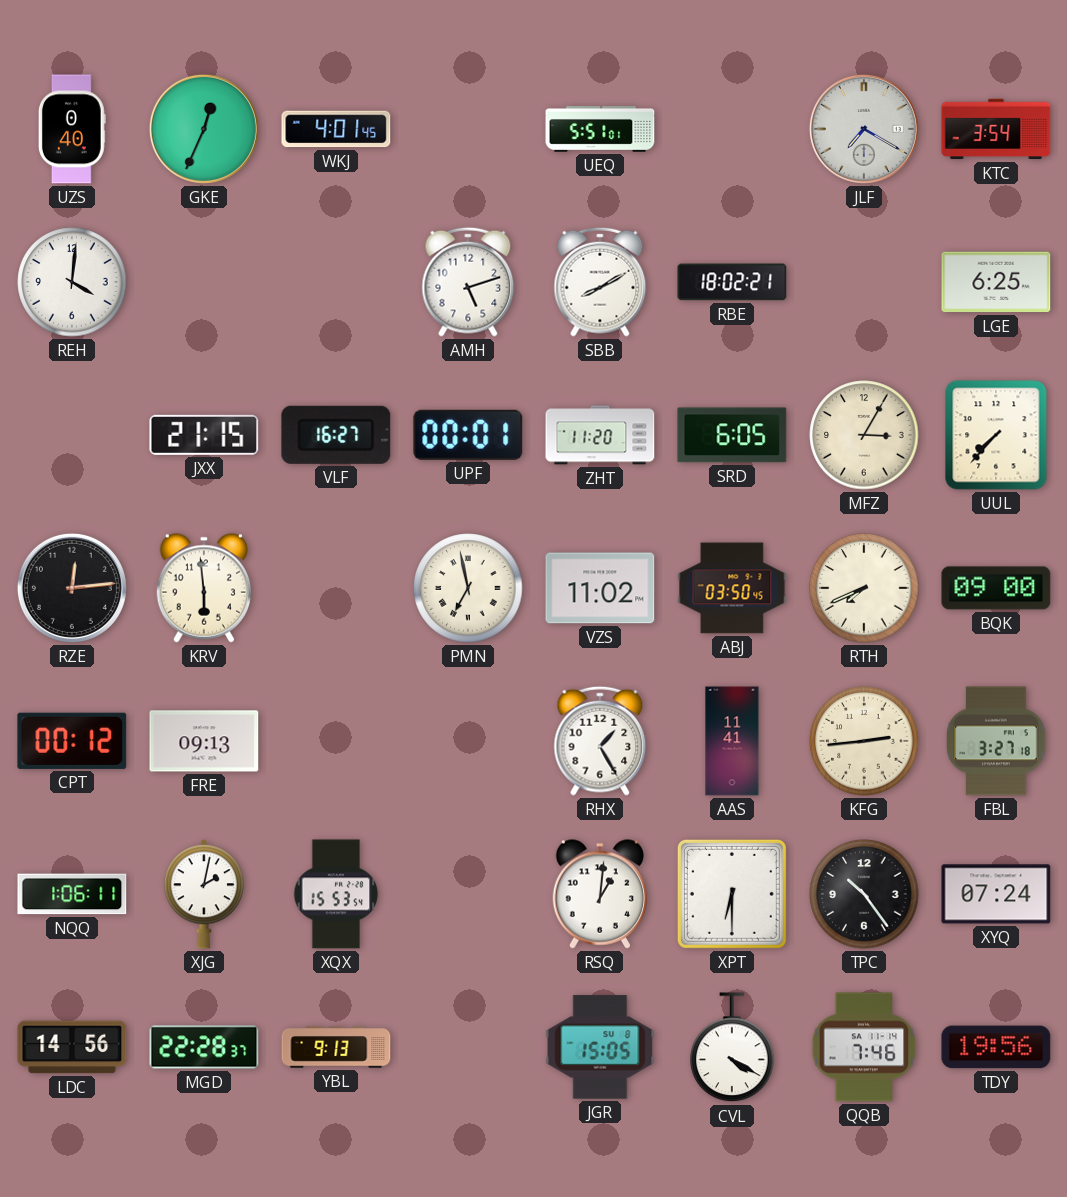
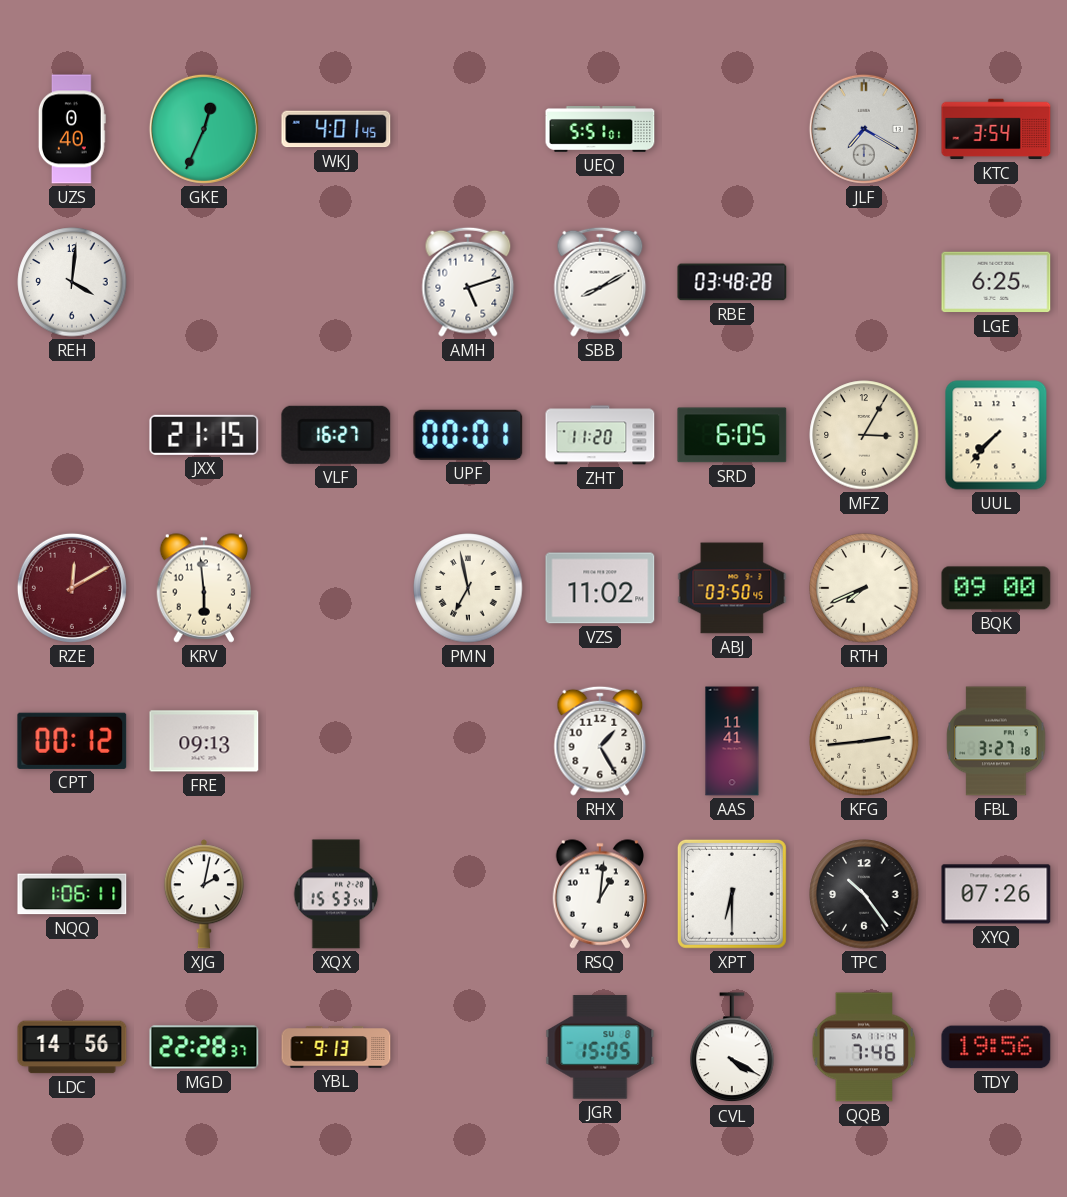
RBE: 18:02 -> 03:48 (732, 282)
RZE: 12:14 -> 12:10 (72, 588)
RZE dial: black -> burgundy (72, 588)
XYQ: 07:24 -> 07:26 (996, 894)
